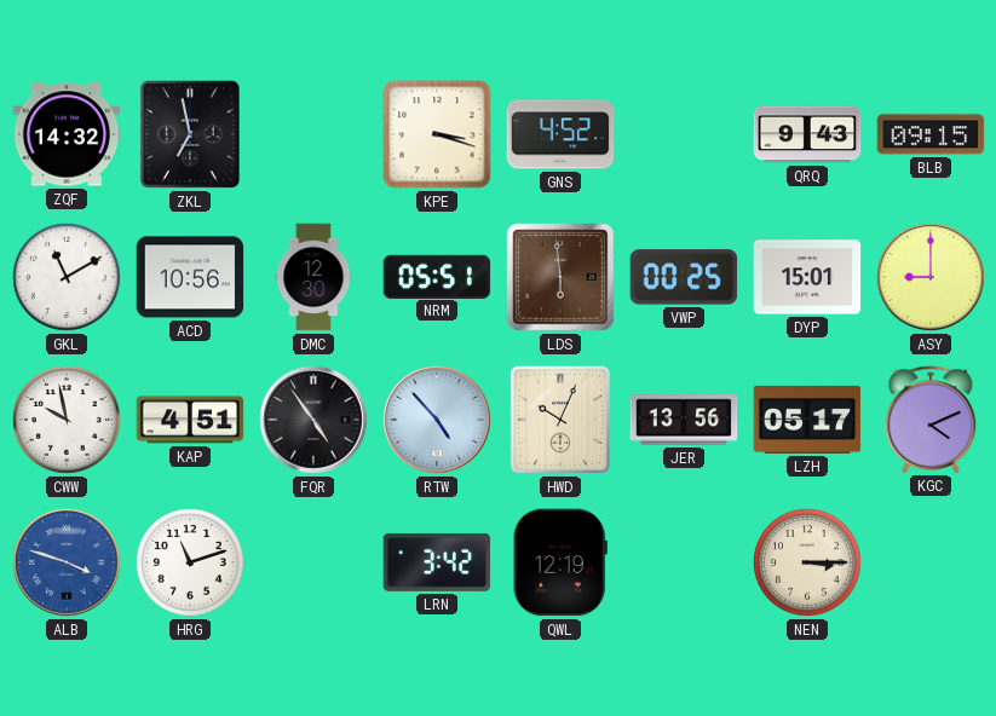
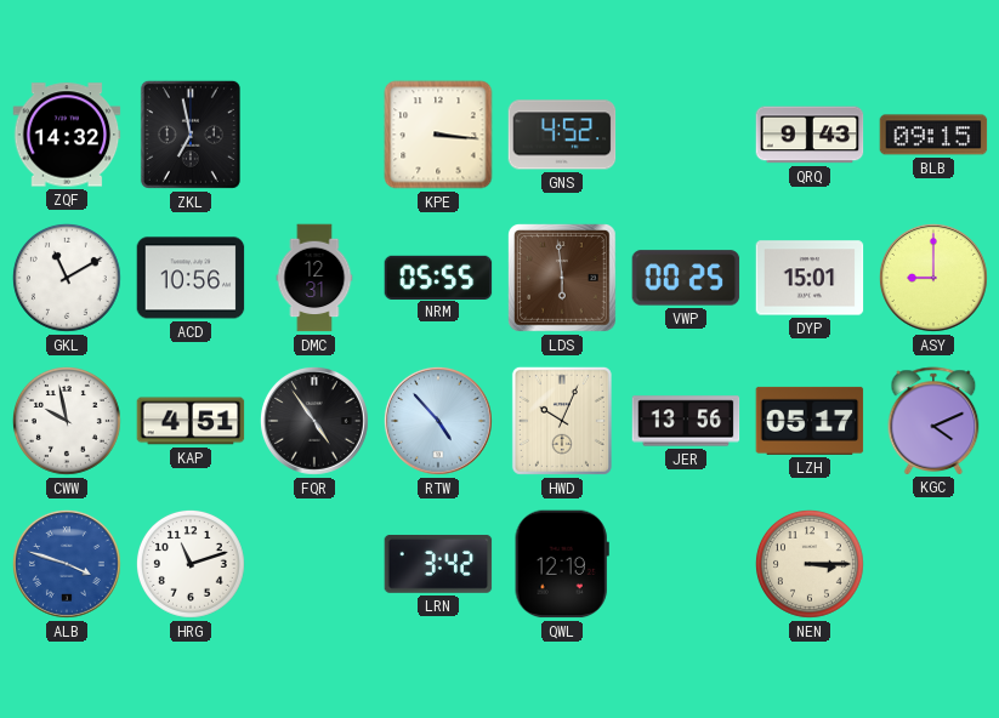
KPE: 3:18 -> 3:16 (438, 135)
DMC: 12:30 -> 12:31 (314, 278)
NRM: 05:51 -> 05:55 (438, 277)
